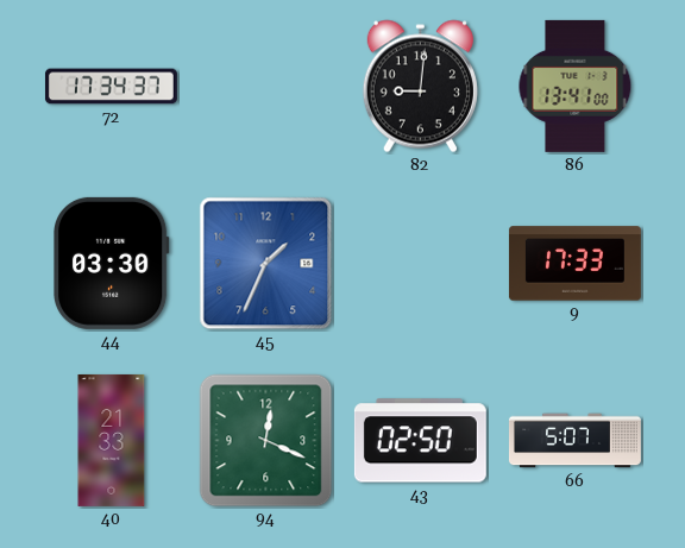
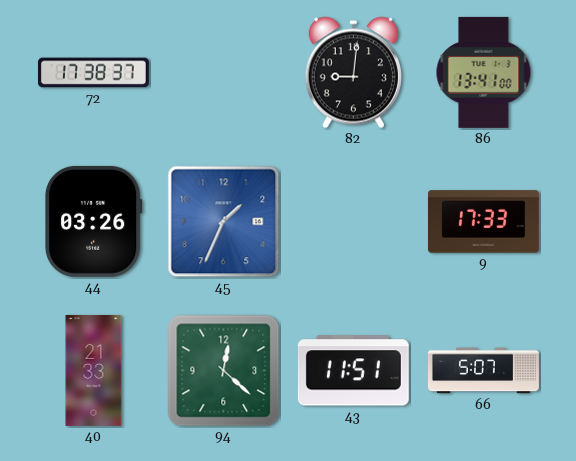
72: 17:34 -> 17:38 (93, 73)
44: 03:30 -> 03:26 (94, 221)
94: 12:19 -> 12:22 (224, 371)
43: 02:50 -> 11:51 (353, 371)
